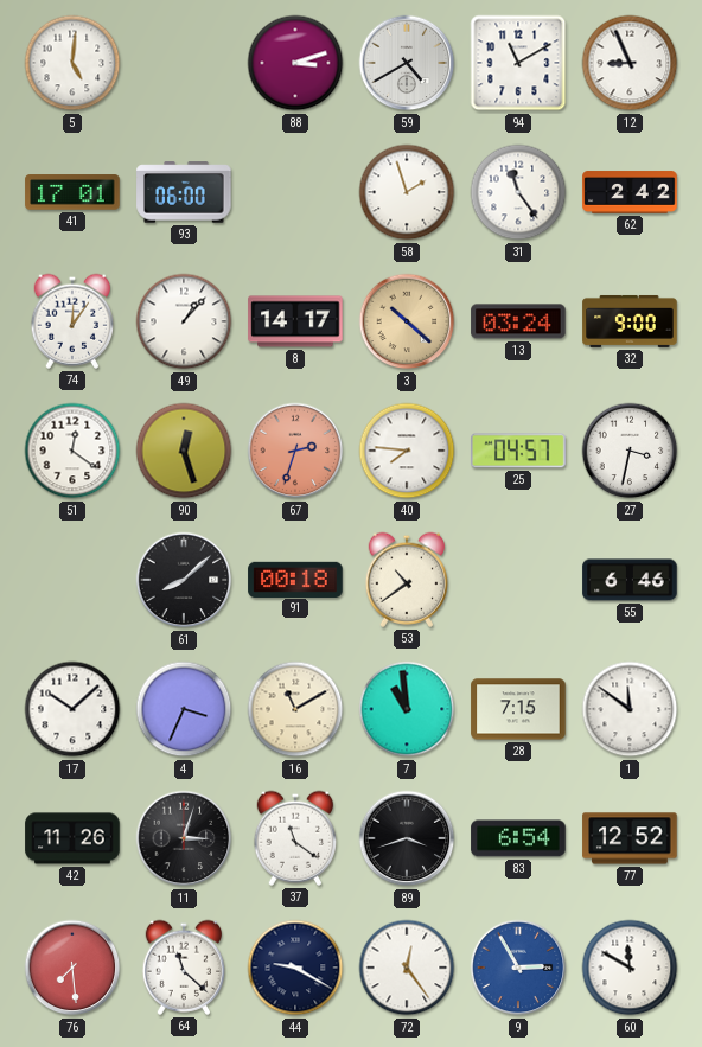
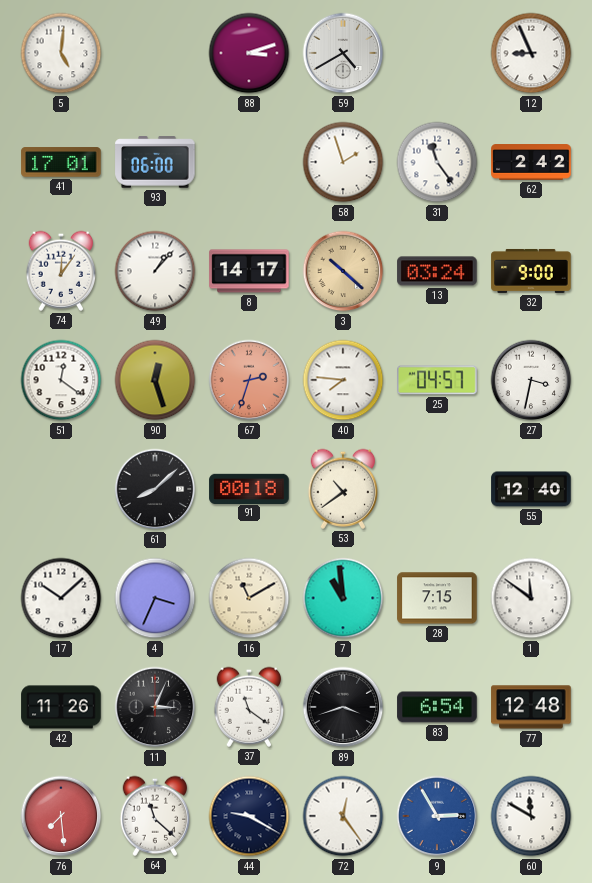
94: 11:10 -> none (518, 63)
55: 6:46 -> 12:40 (531, 489)
11: 3:03 -> 3:04 (155, 707)
77: 12:52 -> 12:48 (531, 707)
